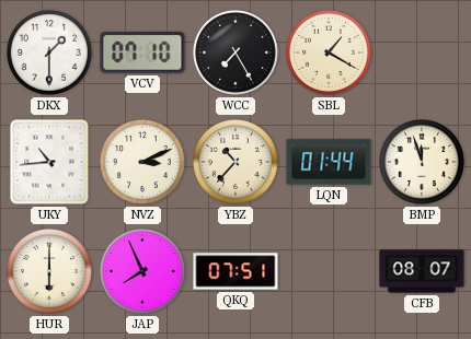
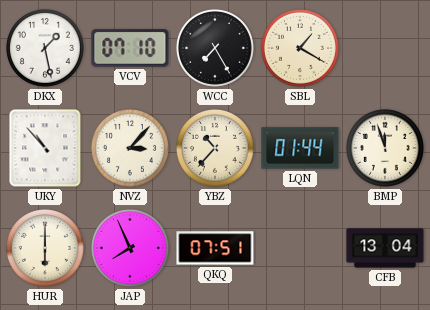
DKX: 1:30 -> 1:28 (45, 48)
UKY: 10:44 -> 10:53 (45, 148)
NVZ: 3:11 -> 3:07 (130, 148)
CFB: 08:07 -> 13:04 (385, 248)
